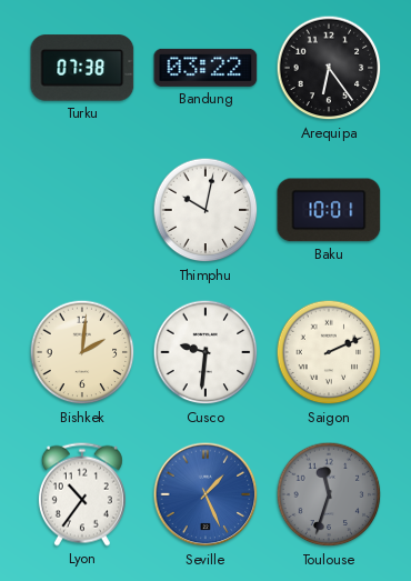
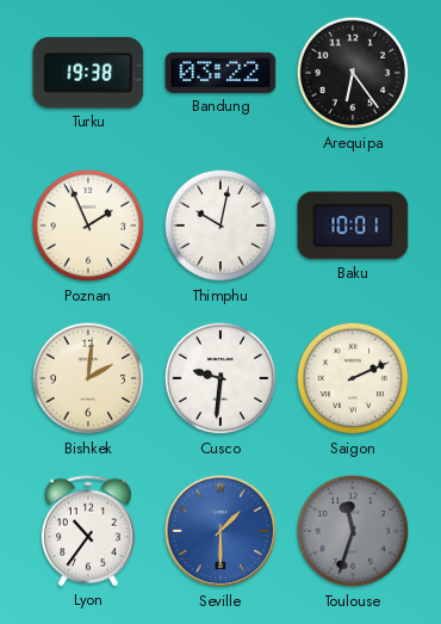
Turku: 07:38 -> 19:38 (88, 73)
Poznan: none -> 1:56 (88, 225)
Seville: 1:26 -> 1:30 (220, 531)
